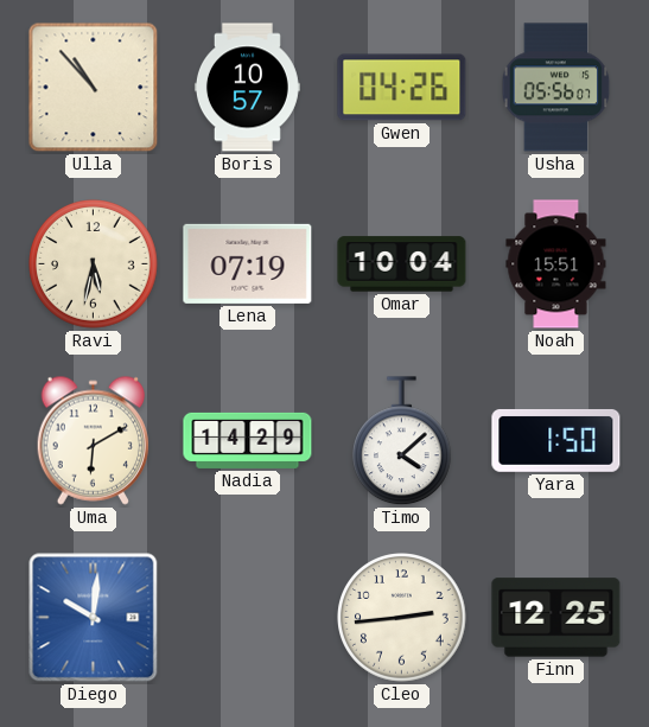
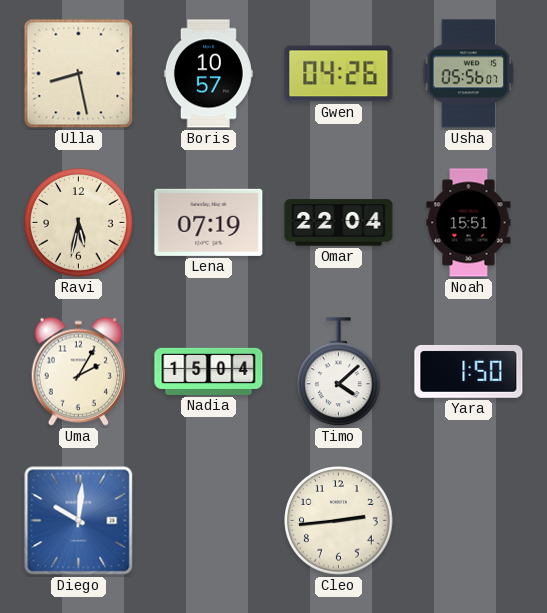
Ulla: 10:53 -> 8:28 (79, 74)
Omar: 10:04 -> 22:04 (339, 223)
Uma: 6:10 -> 2:05 (78, 371)
Nadia: 14:29 -> 15:04 (209, 371)
Finn: 12:25 -> none (556, 618)
